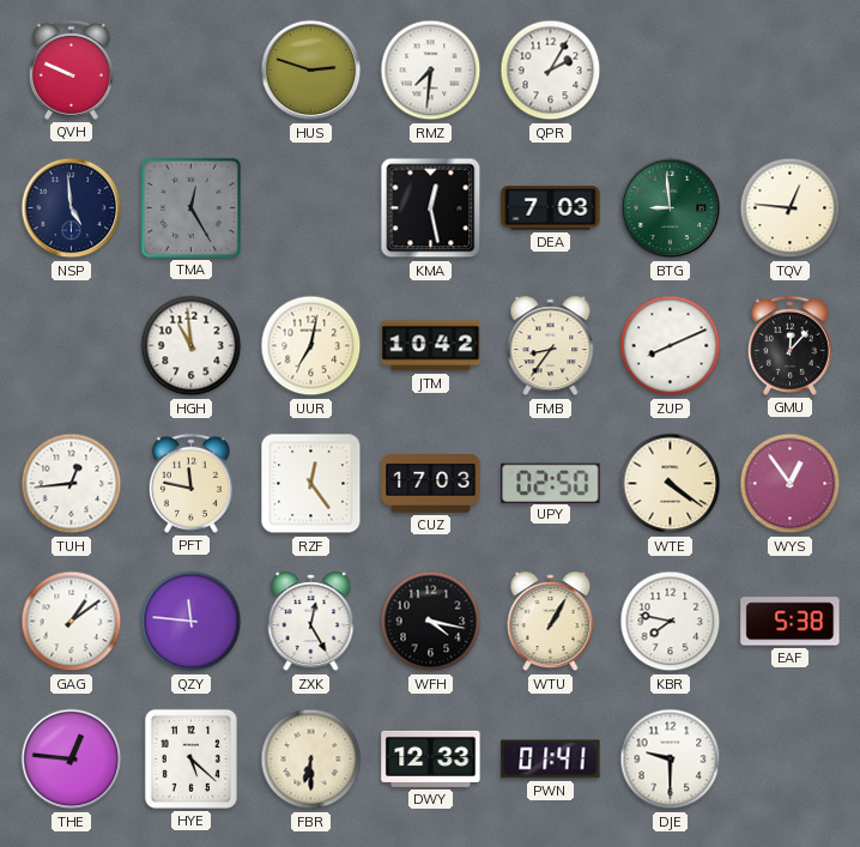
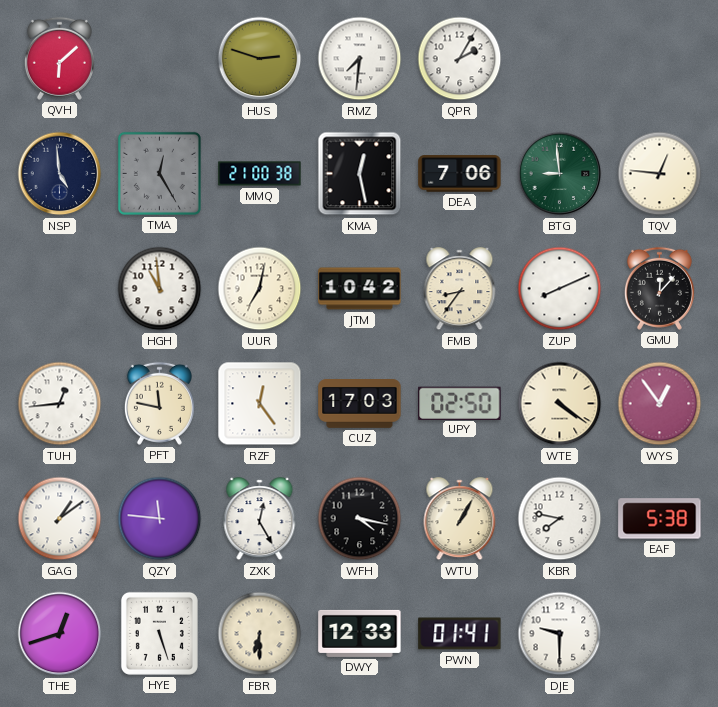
QVH: 9:49 -> 6:08 (59, 58)
MMQ: none -> 21:00 (260, 174)
DEA: 7:03 -> 7:06 (460, 174)
THE: 12:46 -> 12:42 (60, 634)
HYE: 5:22 -> 5:27 (159, 633)
